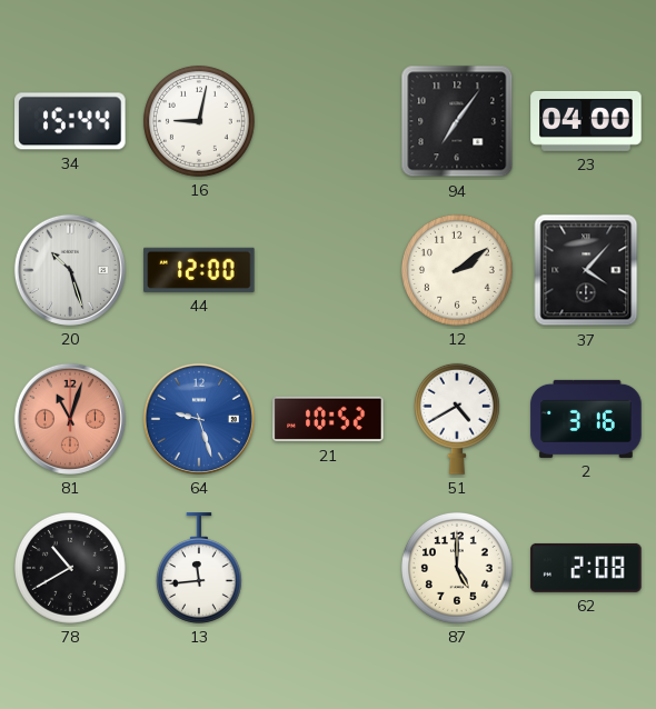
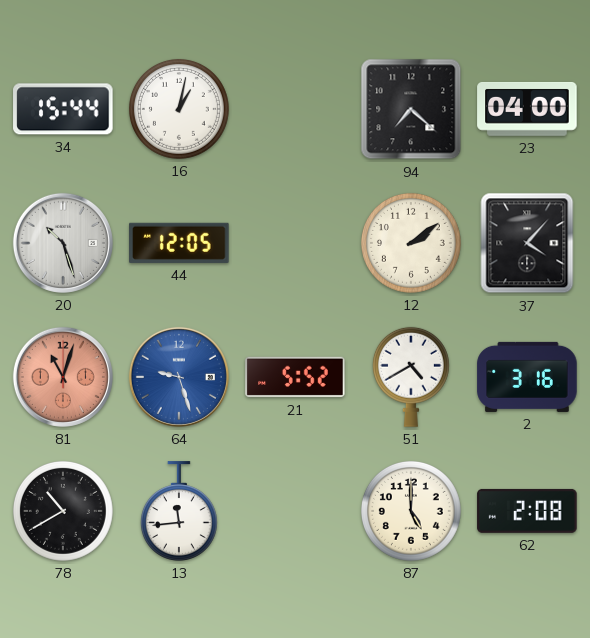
16: 9:02 -> 1:02 (179, 109)
94: 7:06 -> 7:22 (411, 109)
44: 12:00 -> 12:05 (179, 243)
21: 10:52 -> 5:52 (295, 377)
